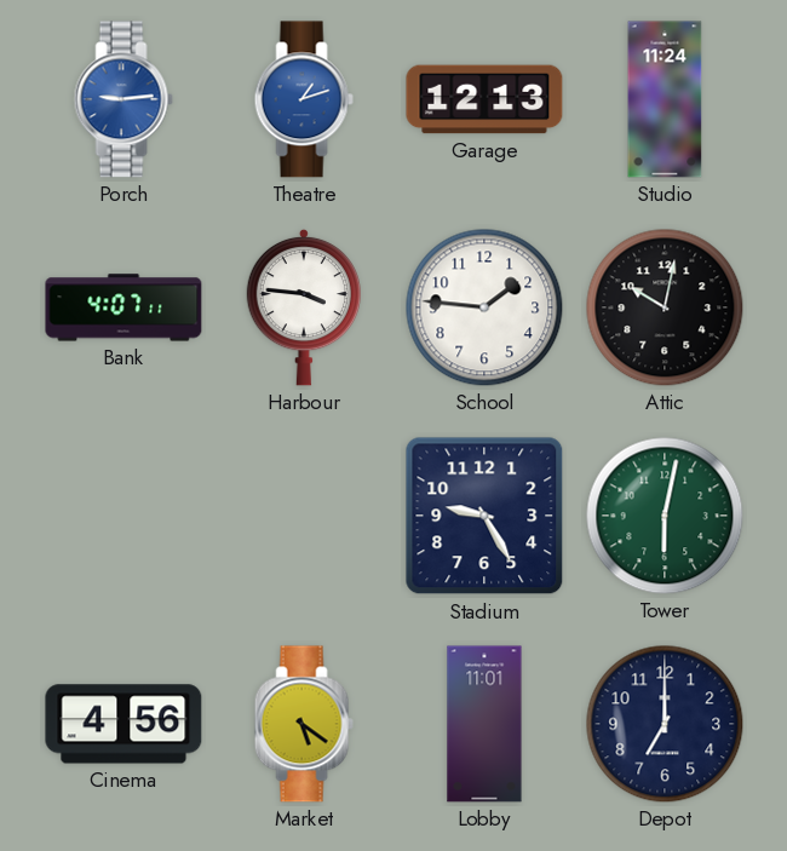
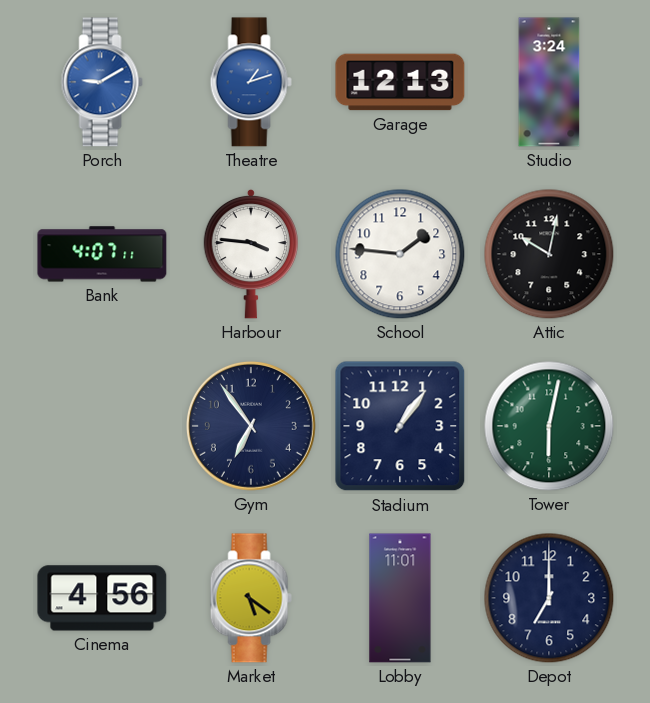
Porch: 9:14 -> 9:10 (102, 82)
Studio: 11:24 -> 3:24 (549, 82)
Gym: none -> 6:54 (251, 426)
Stadium: 9:25 -> 1:06 (400, 426)
